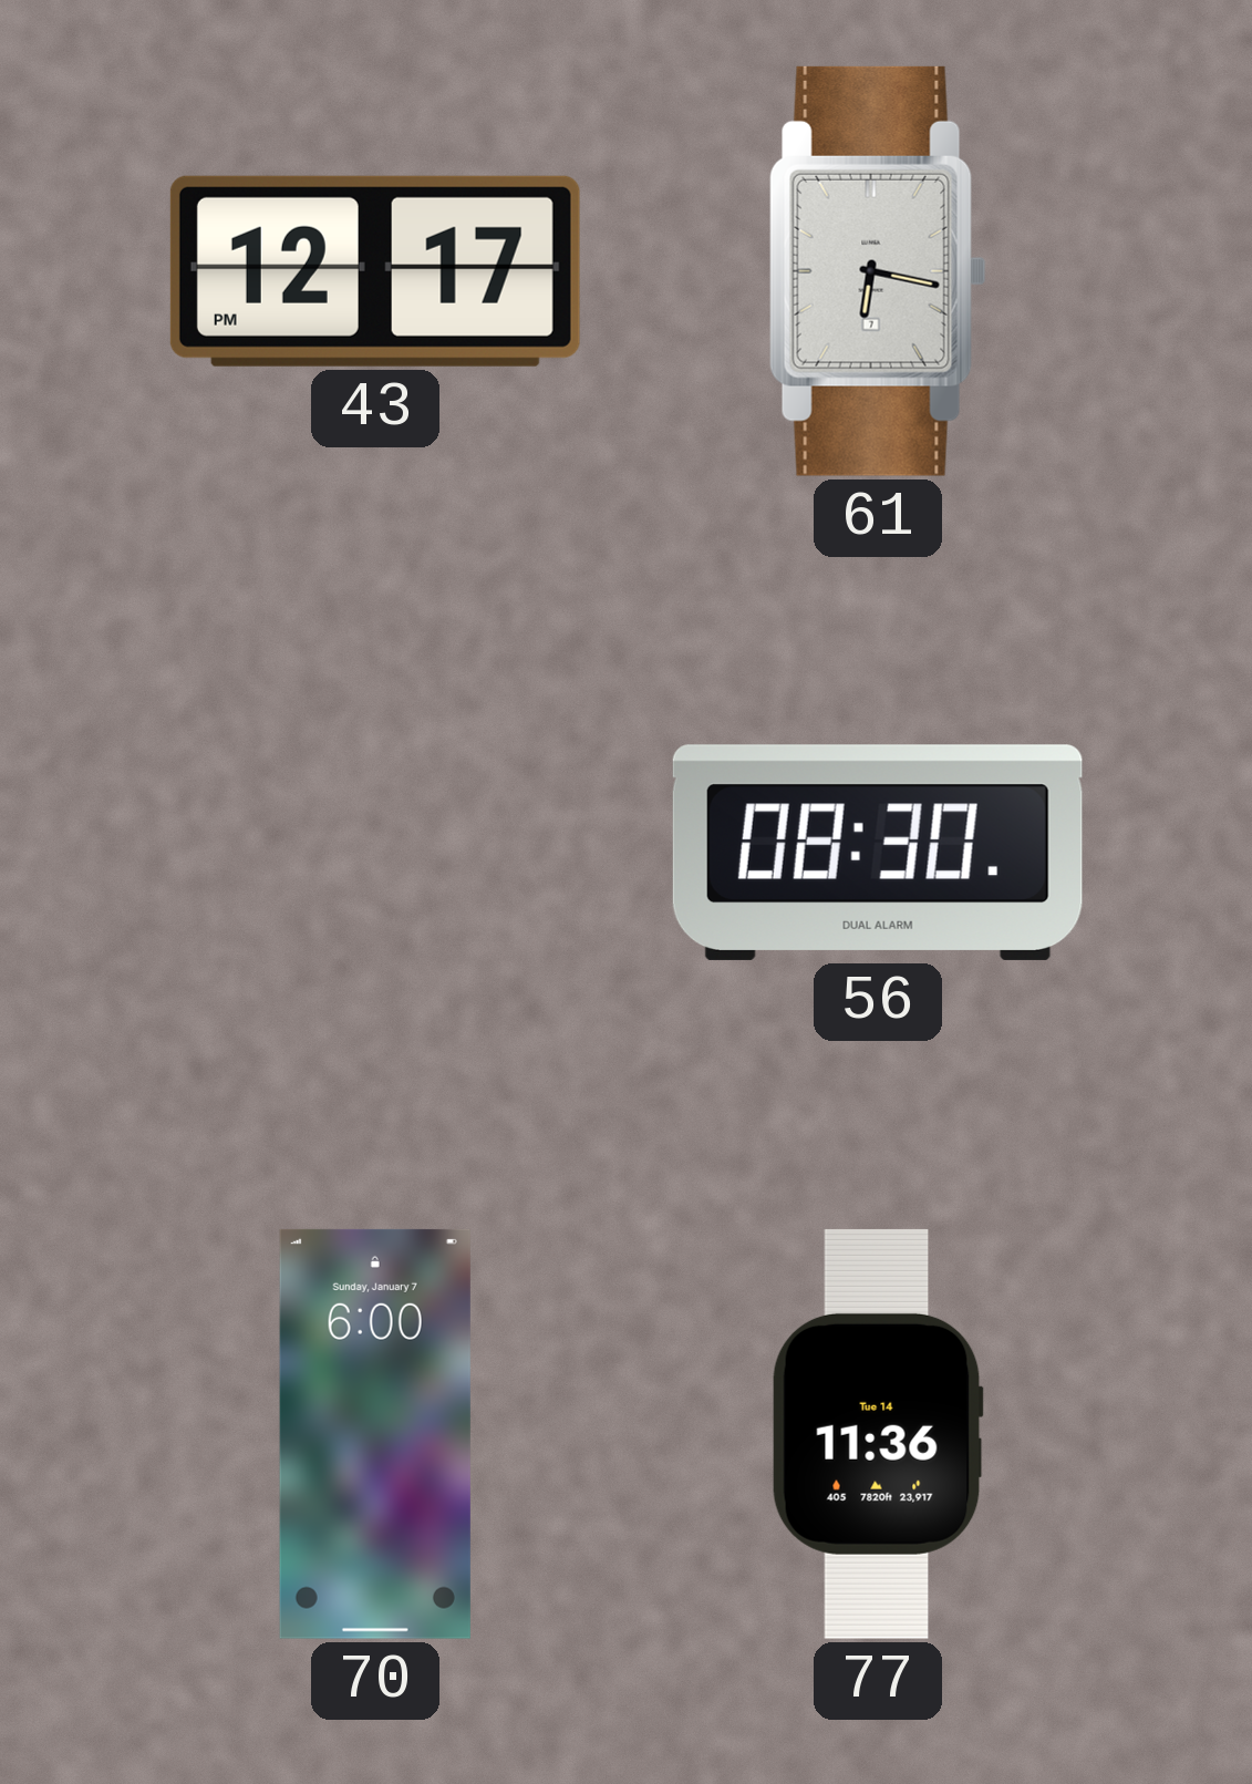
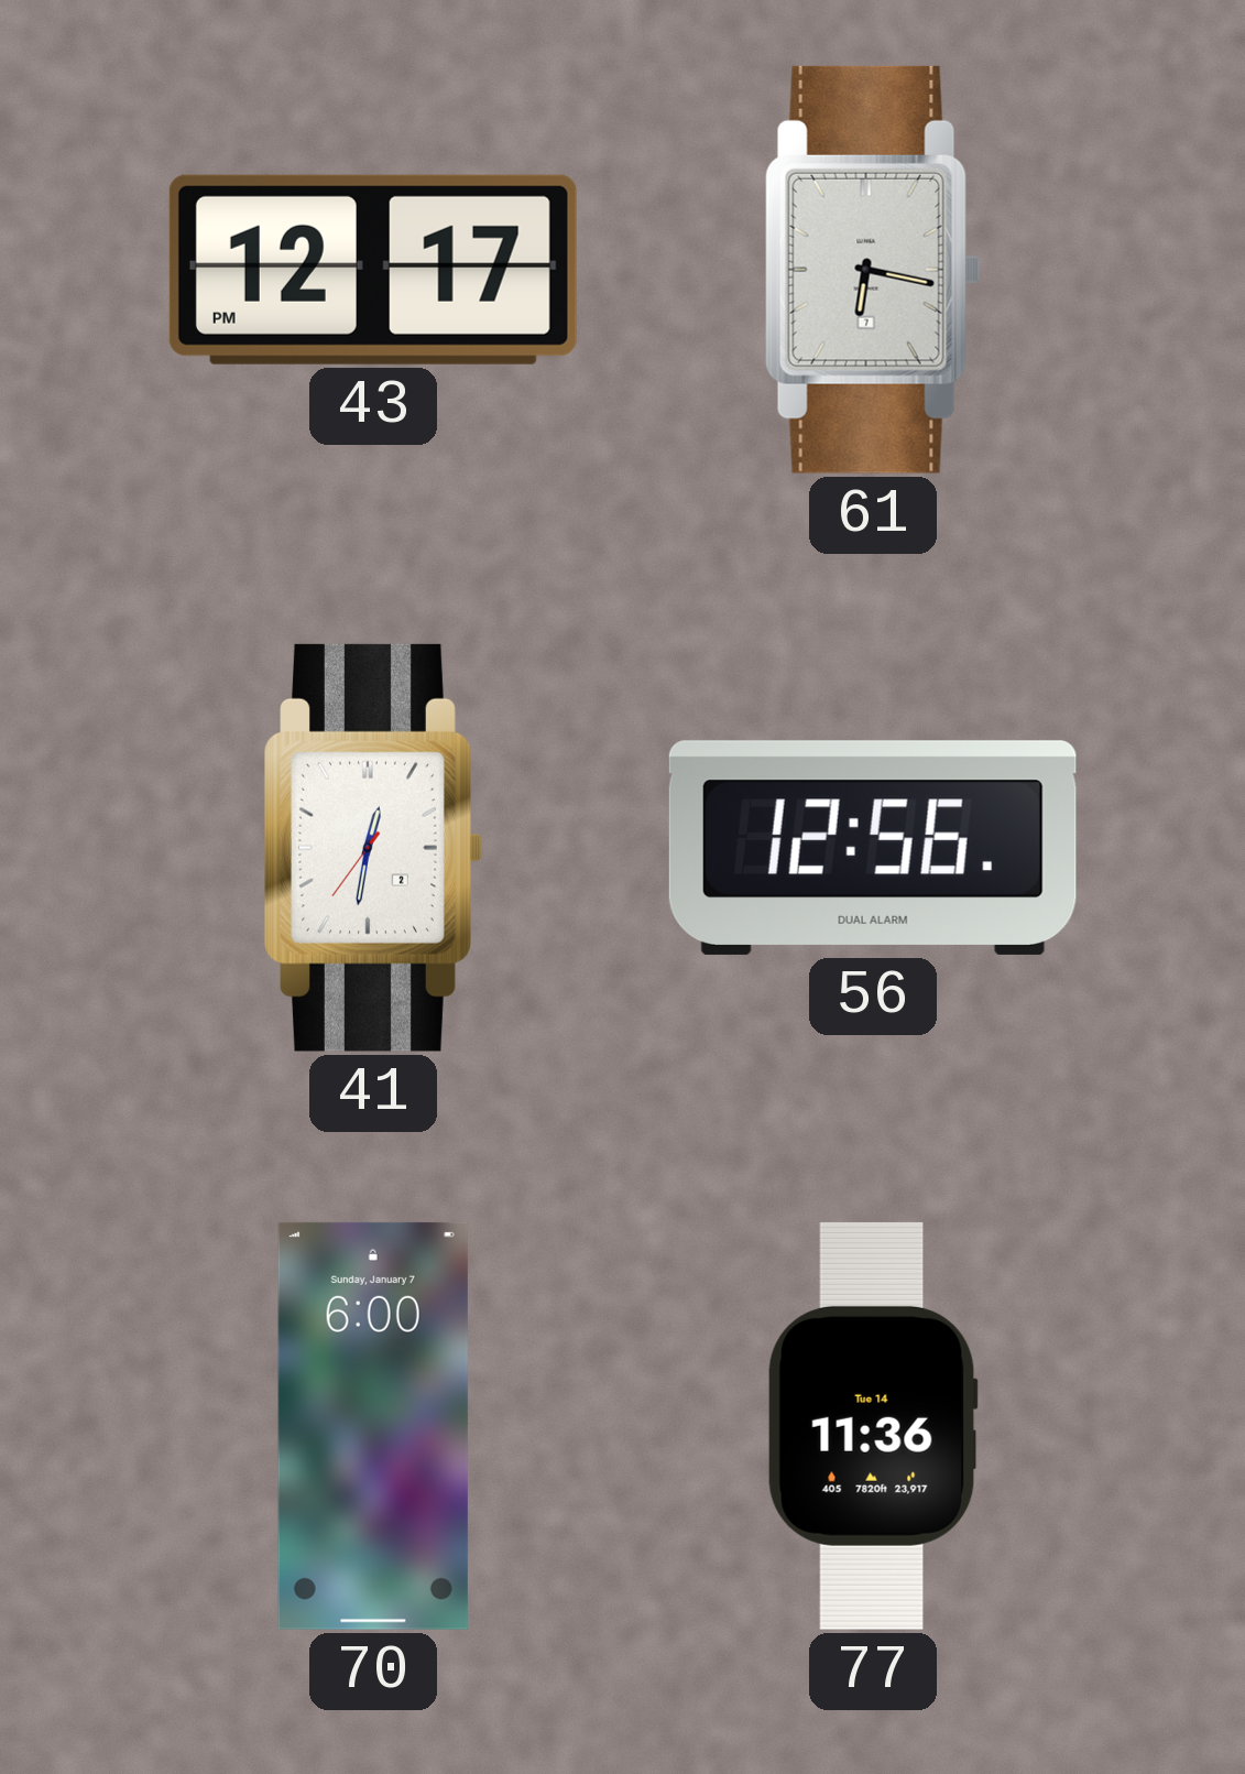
41: none -> 12:31 (373, 848)
56: 08:30 -> 12:56 (873, 848)
